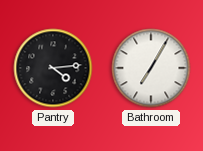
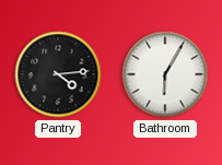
Bathroom: 7:05 -> 6:05 (165, 74)
